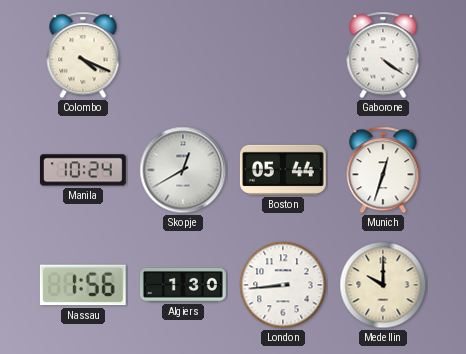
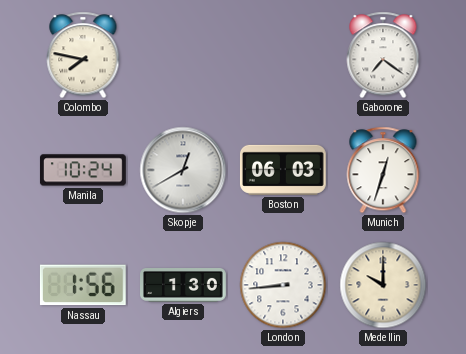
Colombo: 4:19 -> 7:47 (83, 55)
Gaborone: 4:21 -> 7:21 (383, 55)
Boston: 05:44 -> 06:03 (283, 170)
